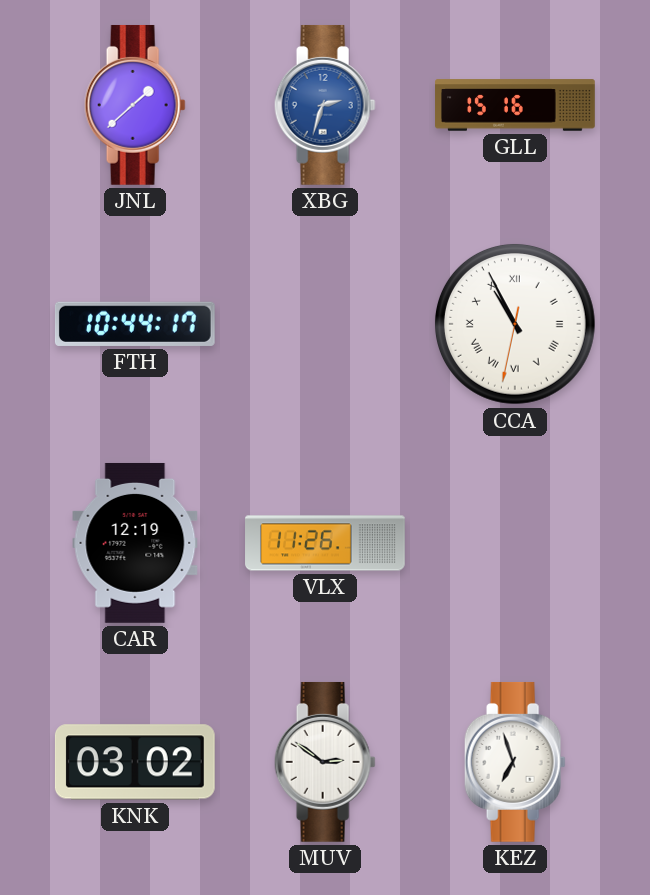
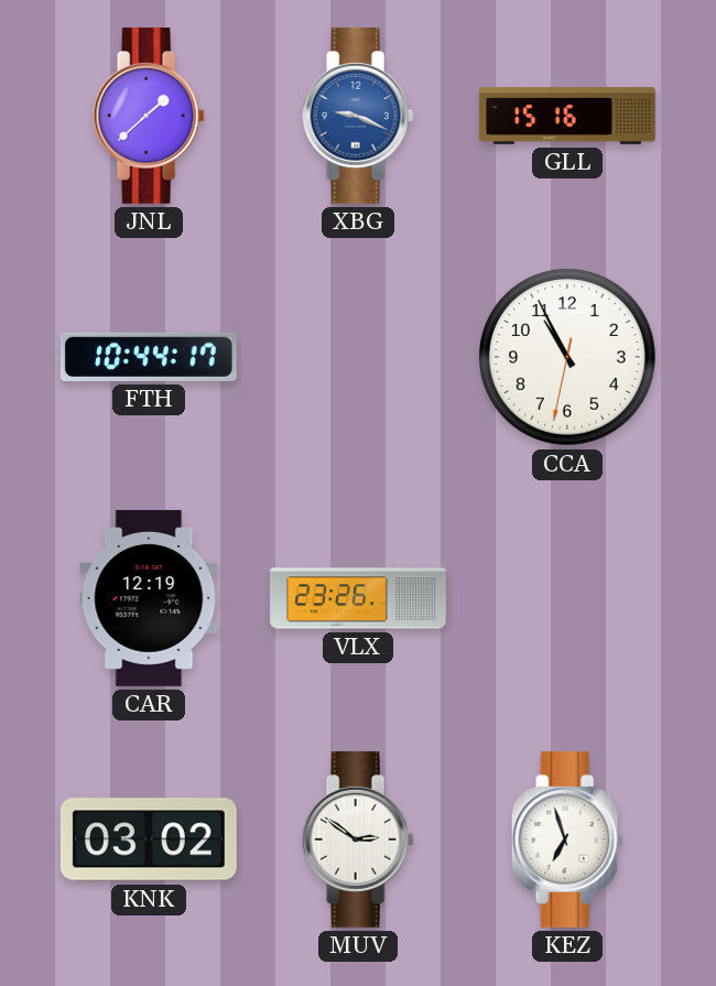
XBG: 2:33 -> 9:19 (358, 116)
CCA numerals: Roman -> Arabic (567, 357)
VLX: 11:26 -> 23:26 (358, 598)
